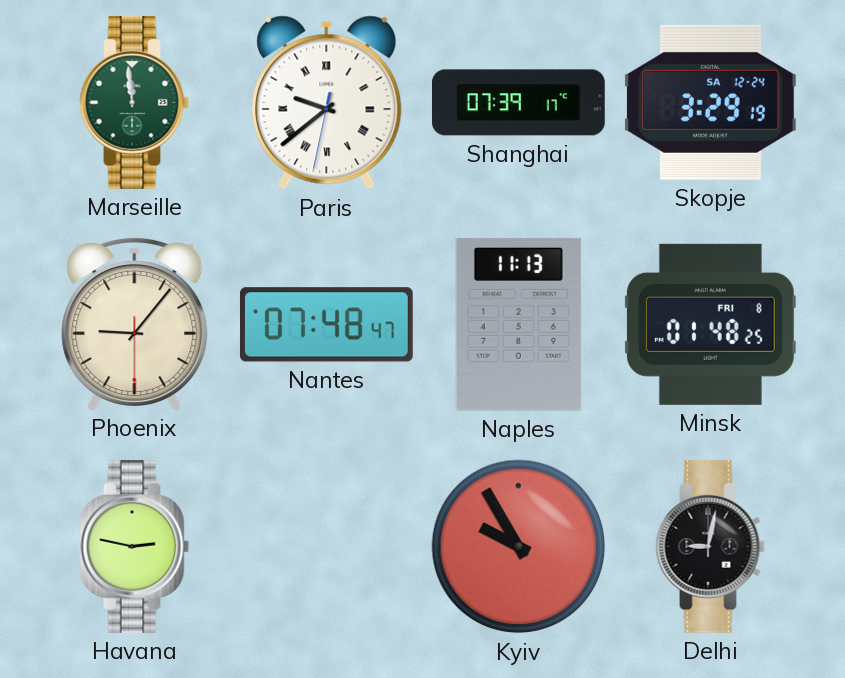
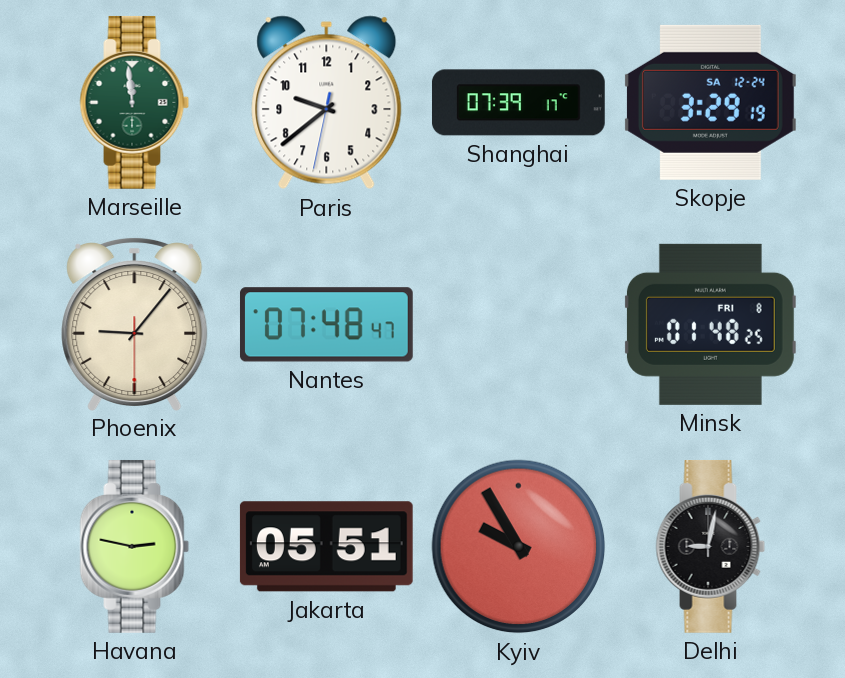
Paris numerals: Roman -> Arabic (327, 103)
Naples: 11:13 -> none (518, 324)
Jakarta: none -> 05:51 (326, 547)
